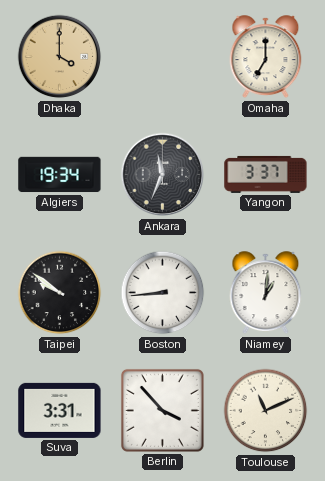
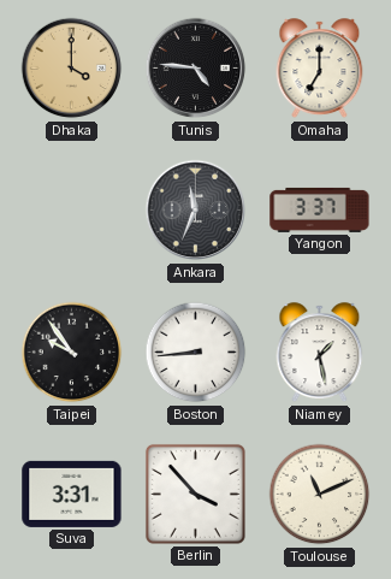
Tunis: none -> 4:46 (196, 69)
Algiers: 19:34 -> none (60, 175)
Taipei: 9:51 -> 9:54 (72, 353)
Niamey: 1:01 -> 1:28 (320, 353)
